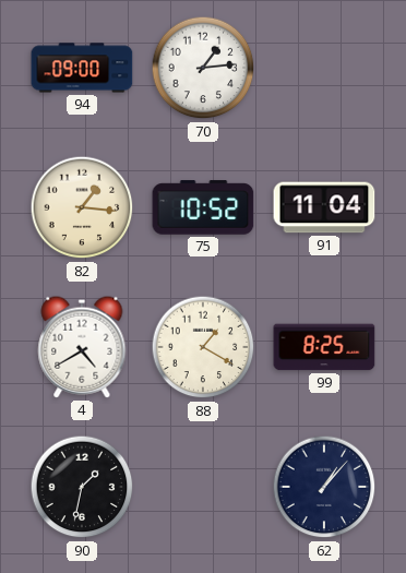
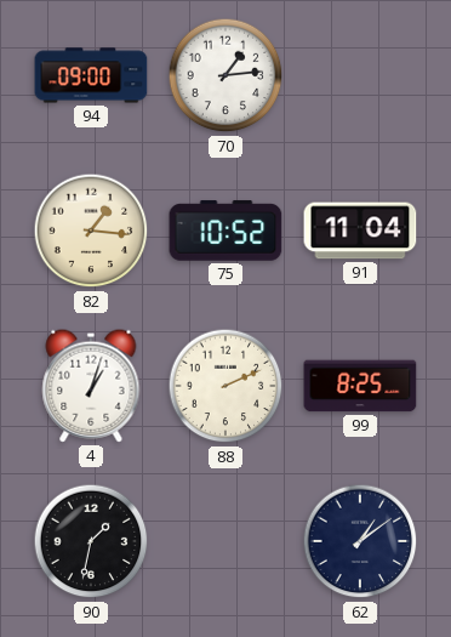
4: 4:40 -> 1:03 (91, 386)
88: 1:20 -> 2:11 (225, 386)
62: 1:07 -> 1:09 (360, 541)
